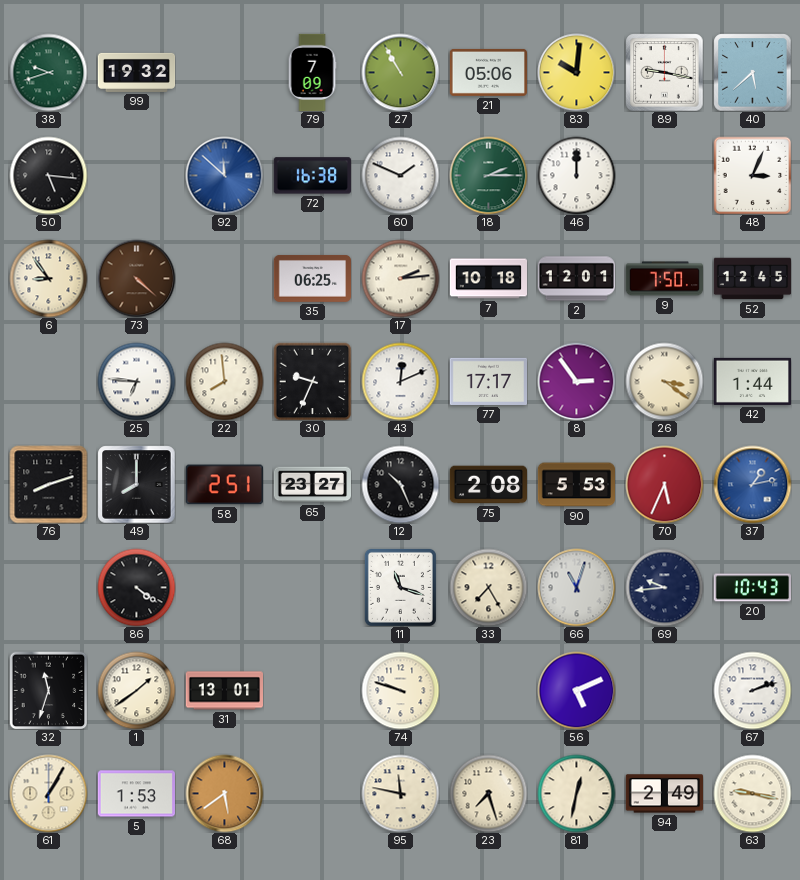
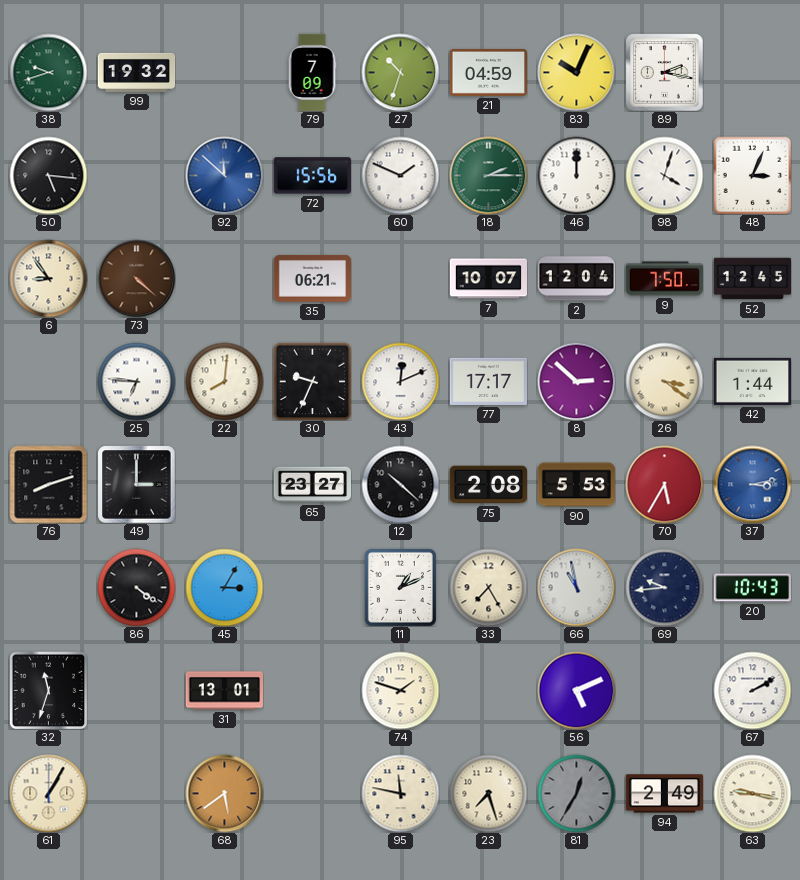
27: 10:55 -> 10:33 (400, 72)
21: 05:06 -> 04:59 (488, 72)
83: 10:01 -> 10:04 (576, 72)
89: 9:17 -> 2:17 (664, 72)
40: 5:38 -> none (752, 72)
72: 16:38 -> 15:56 (312, 176)
98: none -> 4:03 (664, 175)
35: 06:25 -> 06:21 (312, 278)
17: 2:14 -> none (400, 278)
7: 10:18 -> 10:07 (488, 279)
2: 12:01 -> 12:04 (576, 279)
22: 7:59 -> 8:01 (224, 381)
8: 2:54 -> 2:52 (576, 381)
49: 8:00 -> 3:00 (136, 484)
58: 2:51 -> none (224, 485)
12: 10:26 -> 10:22 (400, 484)
70: 5:34 -> 5:35 (664, 484)
37: 1:13 -> 3:13 (752, 484)
45: none -> 3:05 (224, 587)
11: 11:18 -> 1:11 (400, 587)
66: 11:03 -> 10:58 (576, 587)
1: 1:39 -> none (136, 690)
74: 9:48 -> 1:48 (400, 690)
67: 2:12 -> 2:10 (752, 690)
5: 1:53 -> none (136, 794)
81: 12:32 -> 12:35 (576, 793)
81 dial: cream -> grey (576, 793)
